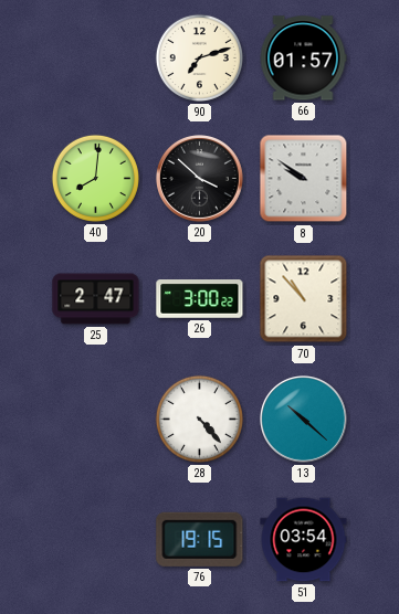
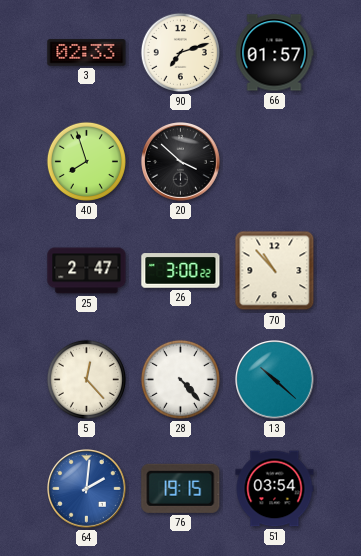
3: none -> 02:33 (87, 53)
40: 8:01 -> 7:57 (86, 161)
8: 9:51 -> none (304, 179)
5: none -> 12:23 (86, 379)
64: none -> 2:01 (87, 489)
